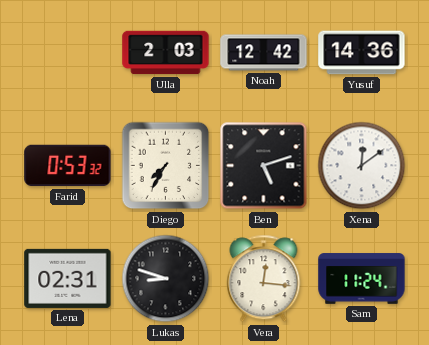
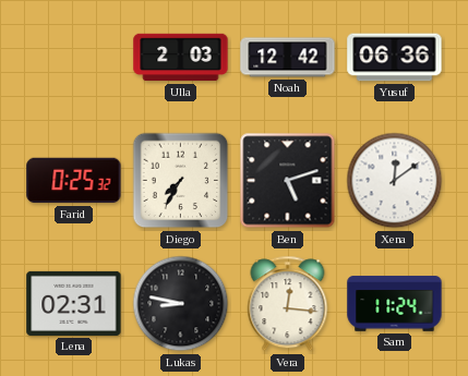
Yusuf: 14:36 -> 06:36 (395, 58)
Farid: 0:53 -> 0:25 (74, 181)
Lukas: 8:48 -> 8:47 (181, 304)
